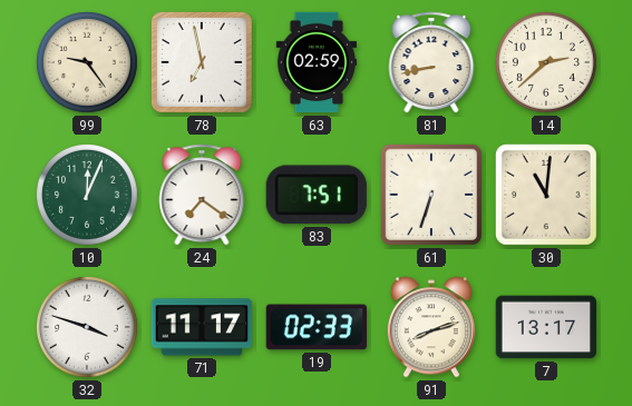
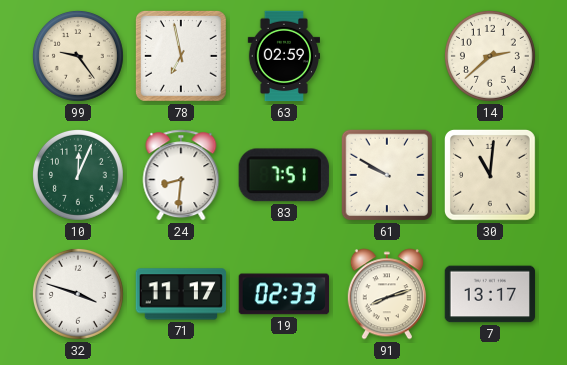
81: 8:43 -> none (431, 62)
24: 7:21 -> 8:31 (181, 175)
61: 6:33 -> 9:50 (387, 175)
